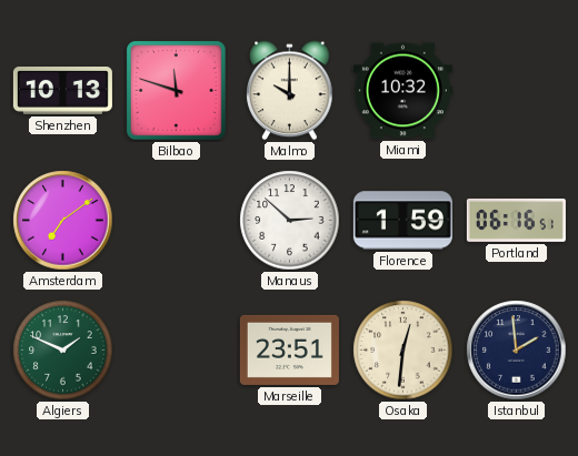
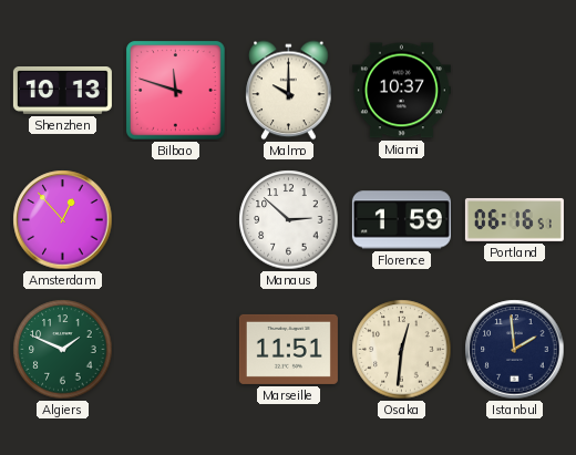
Miami: 10:32 -> 10:37 (401, 91)
Amsterdam: 7:09 -> 12:53 (63, 220)
Marseille: 23:51 -> 11:51 (288, 349)
